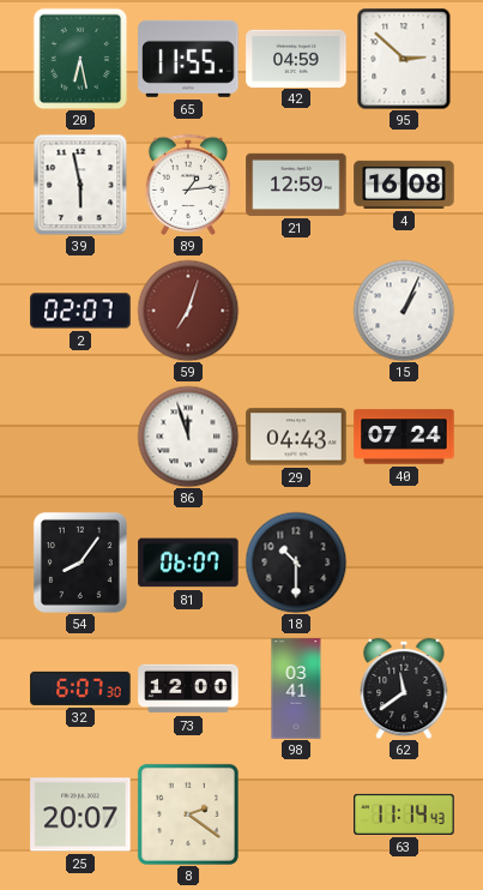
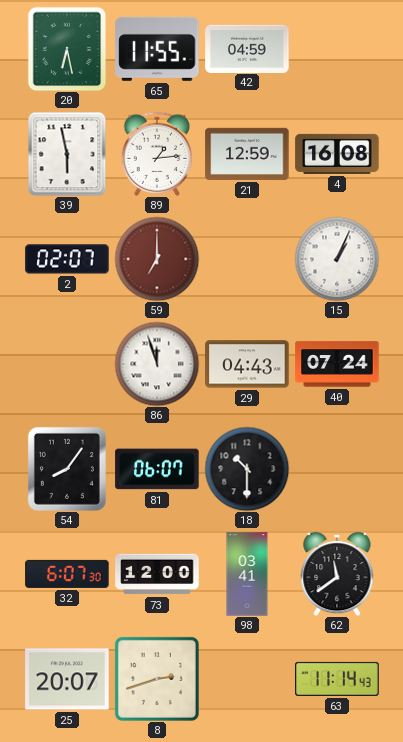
95: 2:52 -> none (404, 59)
59: 7:03 -> 7:00 (157, 259)
8: 2:21 -> 2:42 (157, 679)
